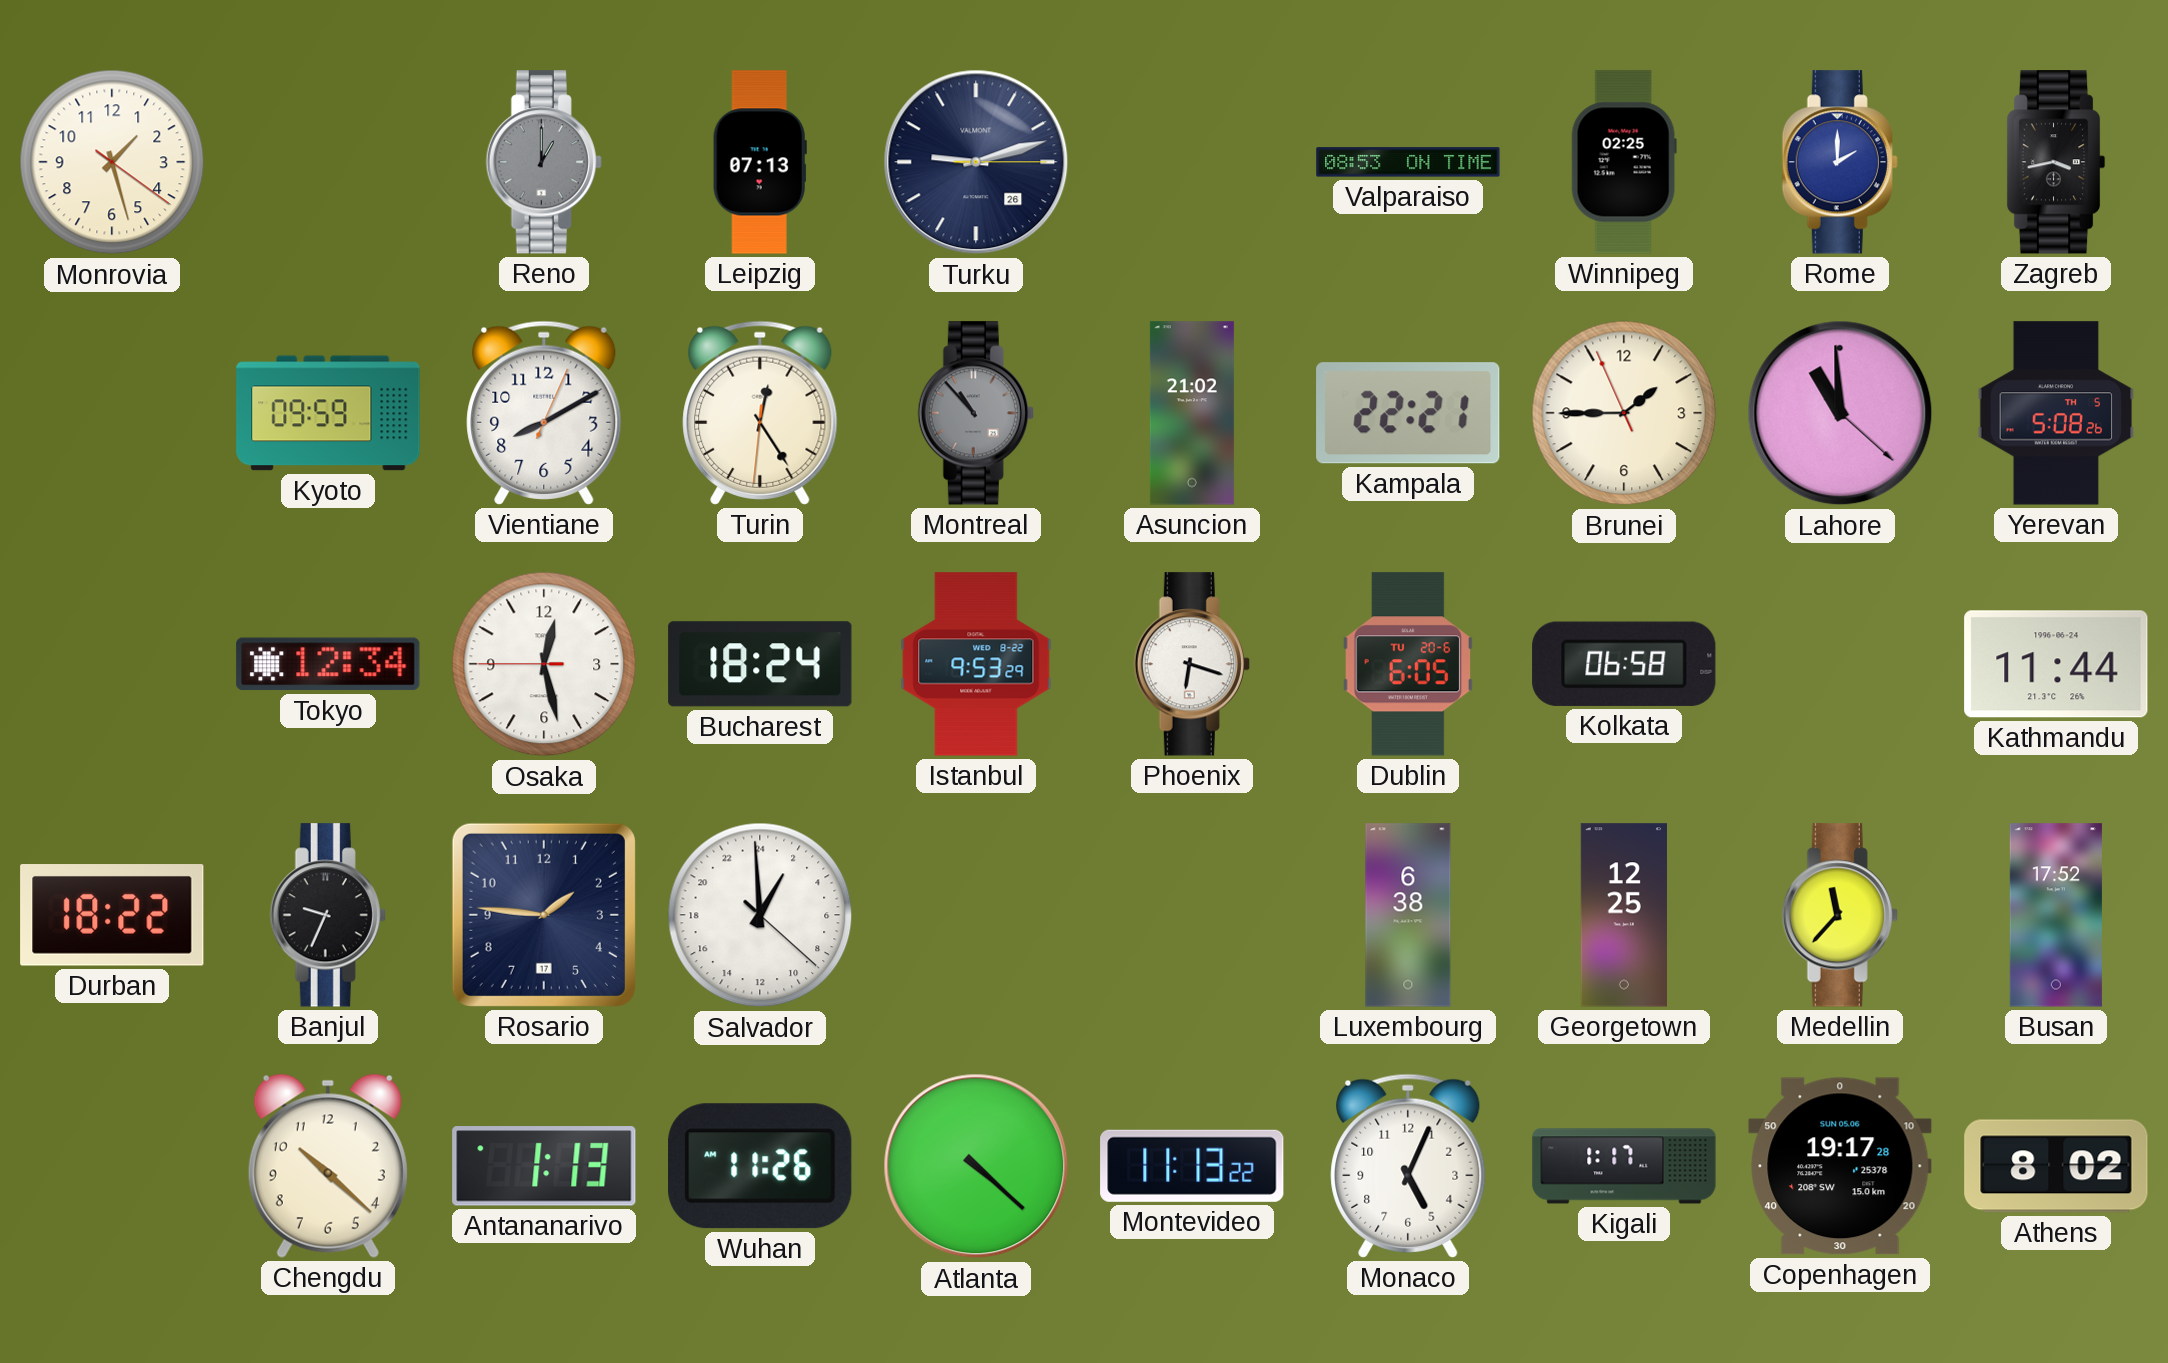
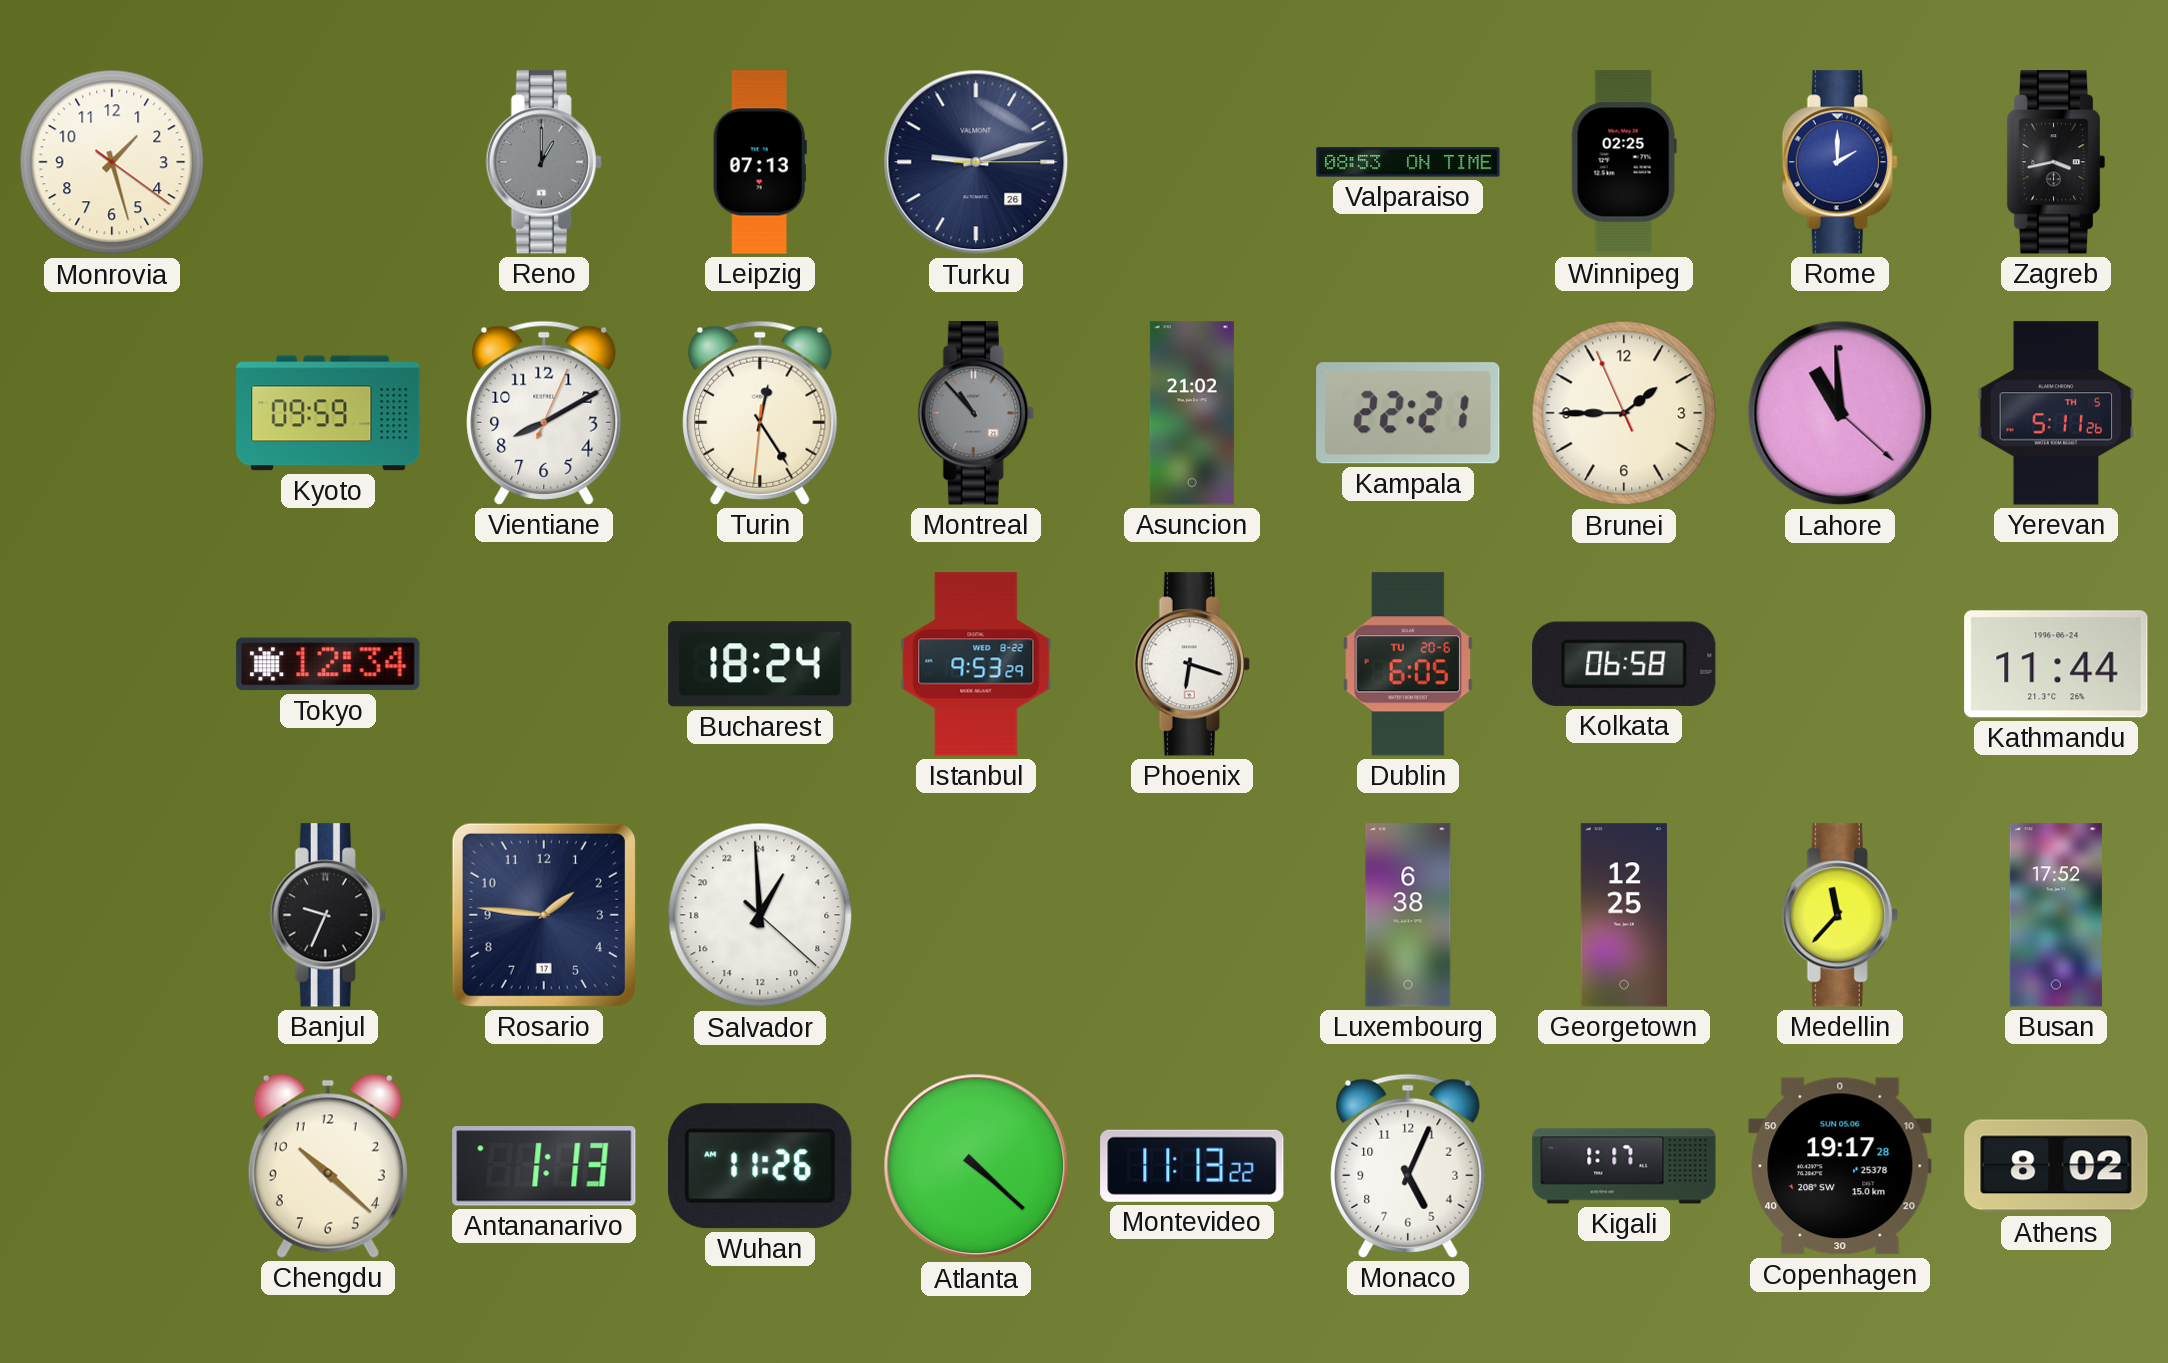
Yerevan: 5:08 -> 5:11 (2056, 413)
Osaka: 12:27 -> none (544, 664)
Durban: 18:22 -> none (112, 915)
